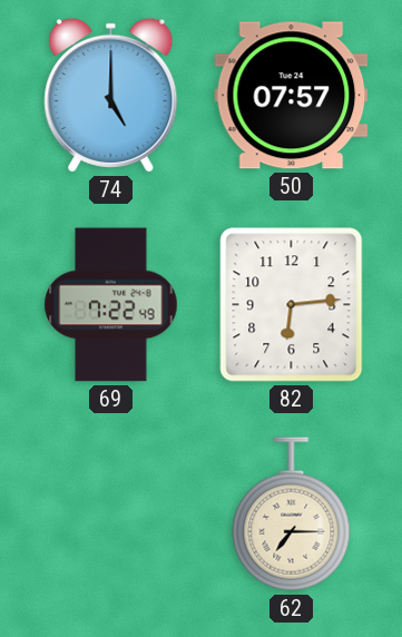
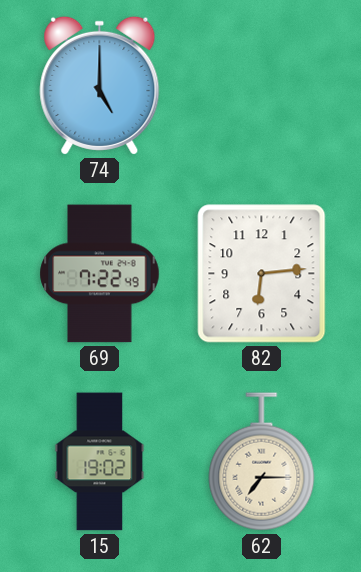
50: 07:57 -> none (292, 96)
15: none -> 19:02 (100, 462)
